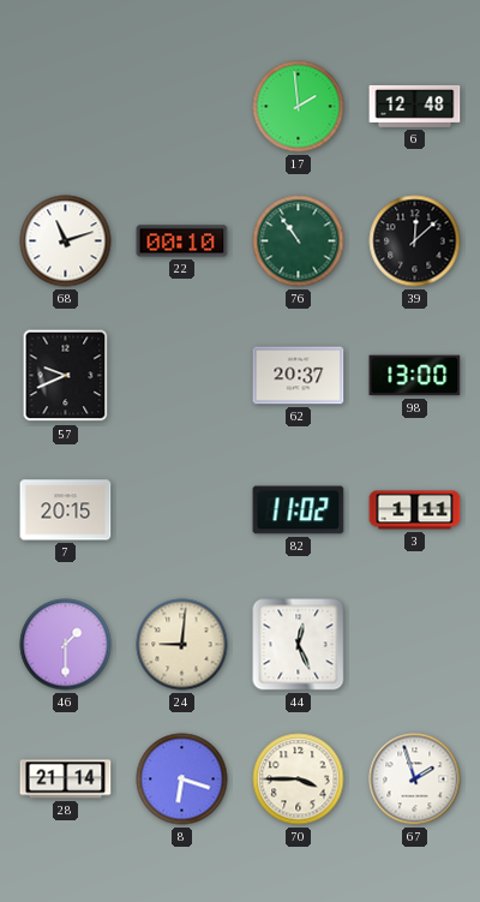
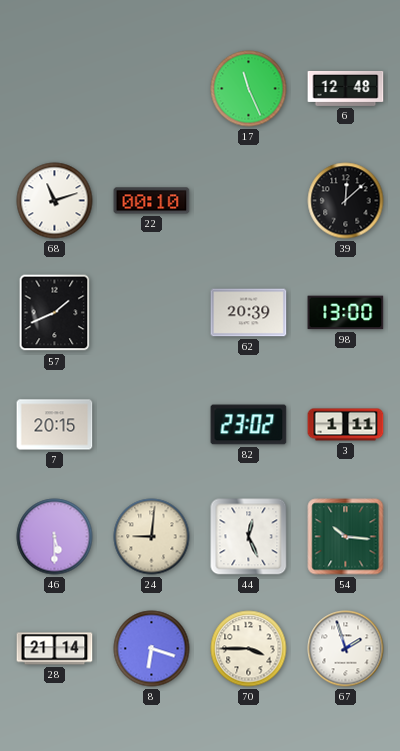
17: 1:59 -> 11:26 (249, 89)
76: 10:54 -> none (299, 241)
57: 9:41 -> 1:41 (55, 313)
62: 20:37 -> 20:39 (249, 313)
82: 11:02 -> 23:02 (249, 425)
46: 1:30 -> 5:30 (55, 537)
54: none -> 10:16 (346, 537)
